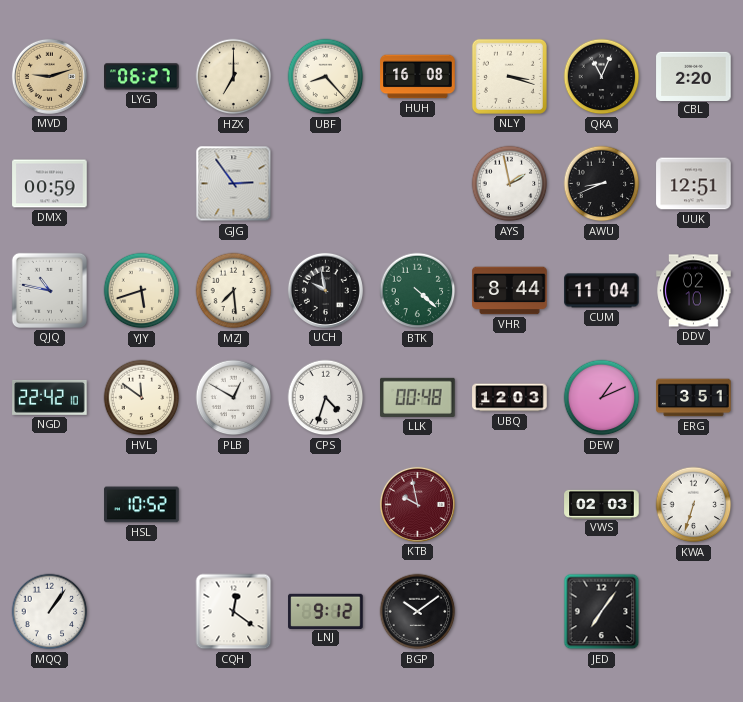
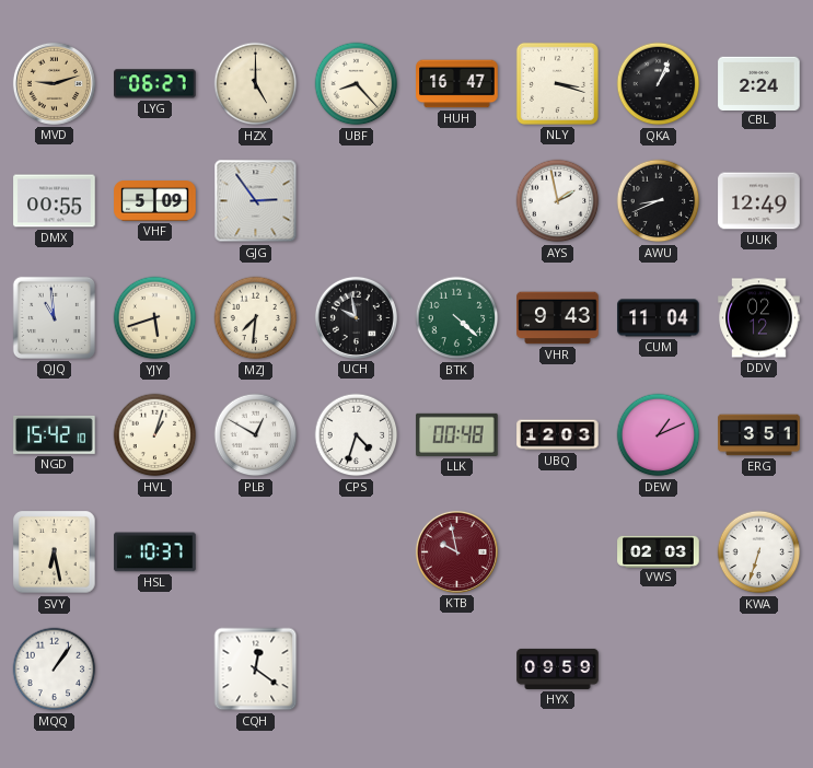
HZX: 7:00 -> 5:00 (256, 84)
HUH: 16:08 -> 16:47 (457, 84)
QKA: 11:04 -> 1:04 (659, 84)
CBL: 2:20 -> 2:24 (759, 83)
DMX: 00:59 -> 00:55 (55, 201)
VHF: none -> 5:09 (155, 201)
UUK: 12:51 -> 12:49 (759, 201)
QJQ: 10:47 -> 10:59 (54, 317)
MZJ: 7:29 -> 7:31 (256, 318)
VHR: 8:44 -> 9:43 (558, 318)
DDV: 02:10 -> 02:12 (759, 318)
NGD: 22:42 -> 15:42 (55, 434)
HVL: 11:51 -> 1:03 (155, 435)
SVY: none -> 6:28 (55, 552)
HSL: 10:52 -> 10:37 (155, 552)
LNJ: 9:12 -> none (326, 611)
BGP: 10:09 -> none (418, 612)
HYX: none -> 09:59 (558, 668)
JED: 7:06 -> none (602, 612)
